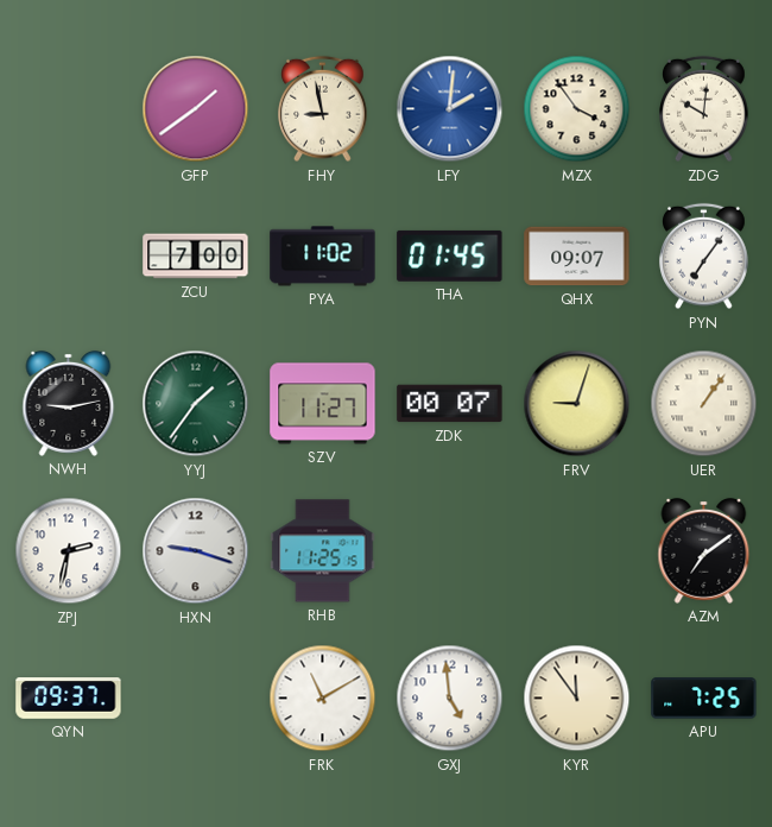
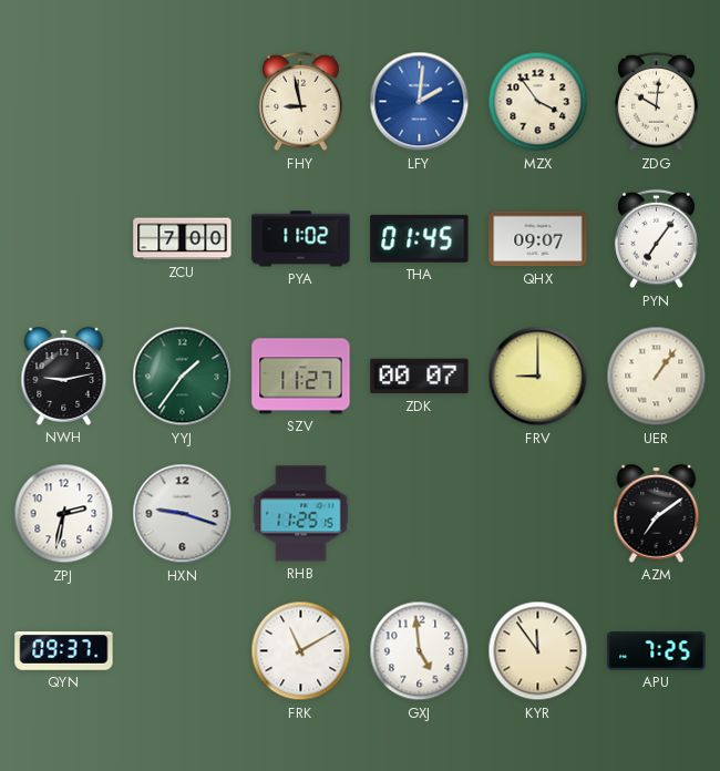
GFP: 1:39 -> none (196, 109)
FRV: 9:03 -> 9:00 (538, 377)
